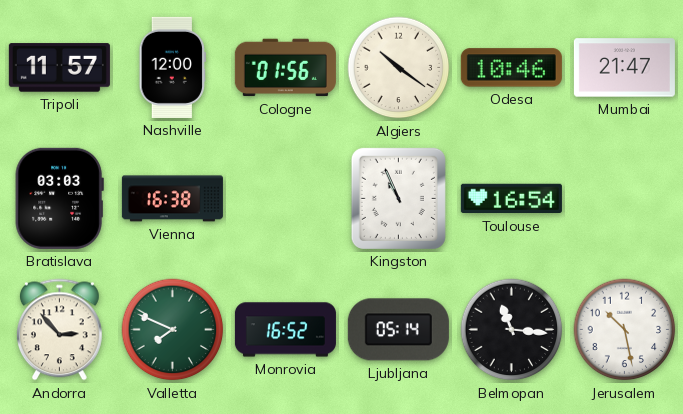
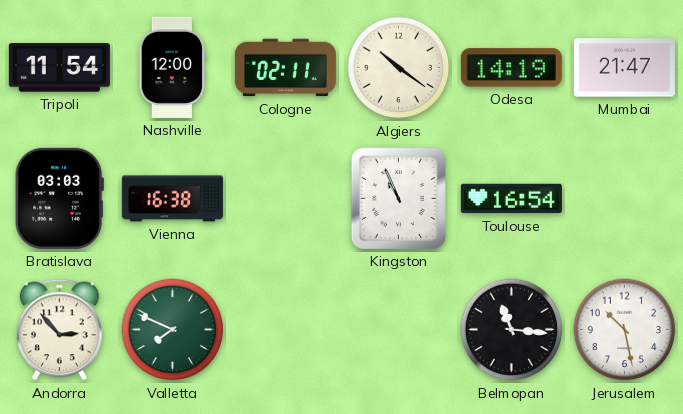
Tripoli: 11:57 -> 11:54 (59, 68)
Cologne: 01:56 -> 02:11 (285, 68)
Odesa: 10:46 -> 14:19 (511, 68)
Monrovia: 16:52 -> none (285, 330)
Ljubljana: 05:14 -> none (398, 330)
